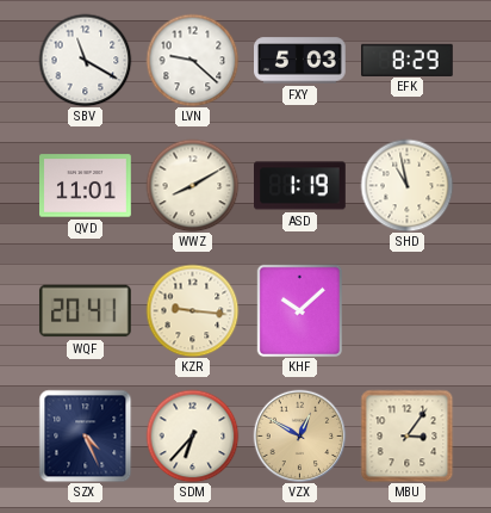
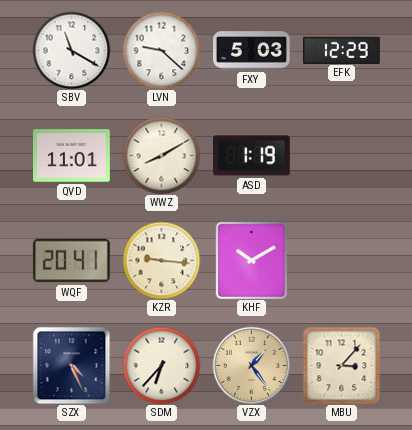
EFK: 8:29 -> 12:29 (342, 50)
SHD: 10:58 -> none (406, 185)
KHF: 10:08 -> 10:10 (252, 260)
VZX: 12:50 -> 1:24 (251, 365)
MBU: 3:06 -> 3:07 (341, 365)
